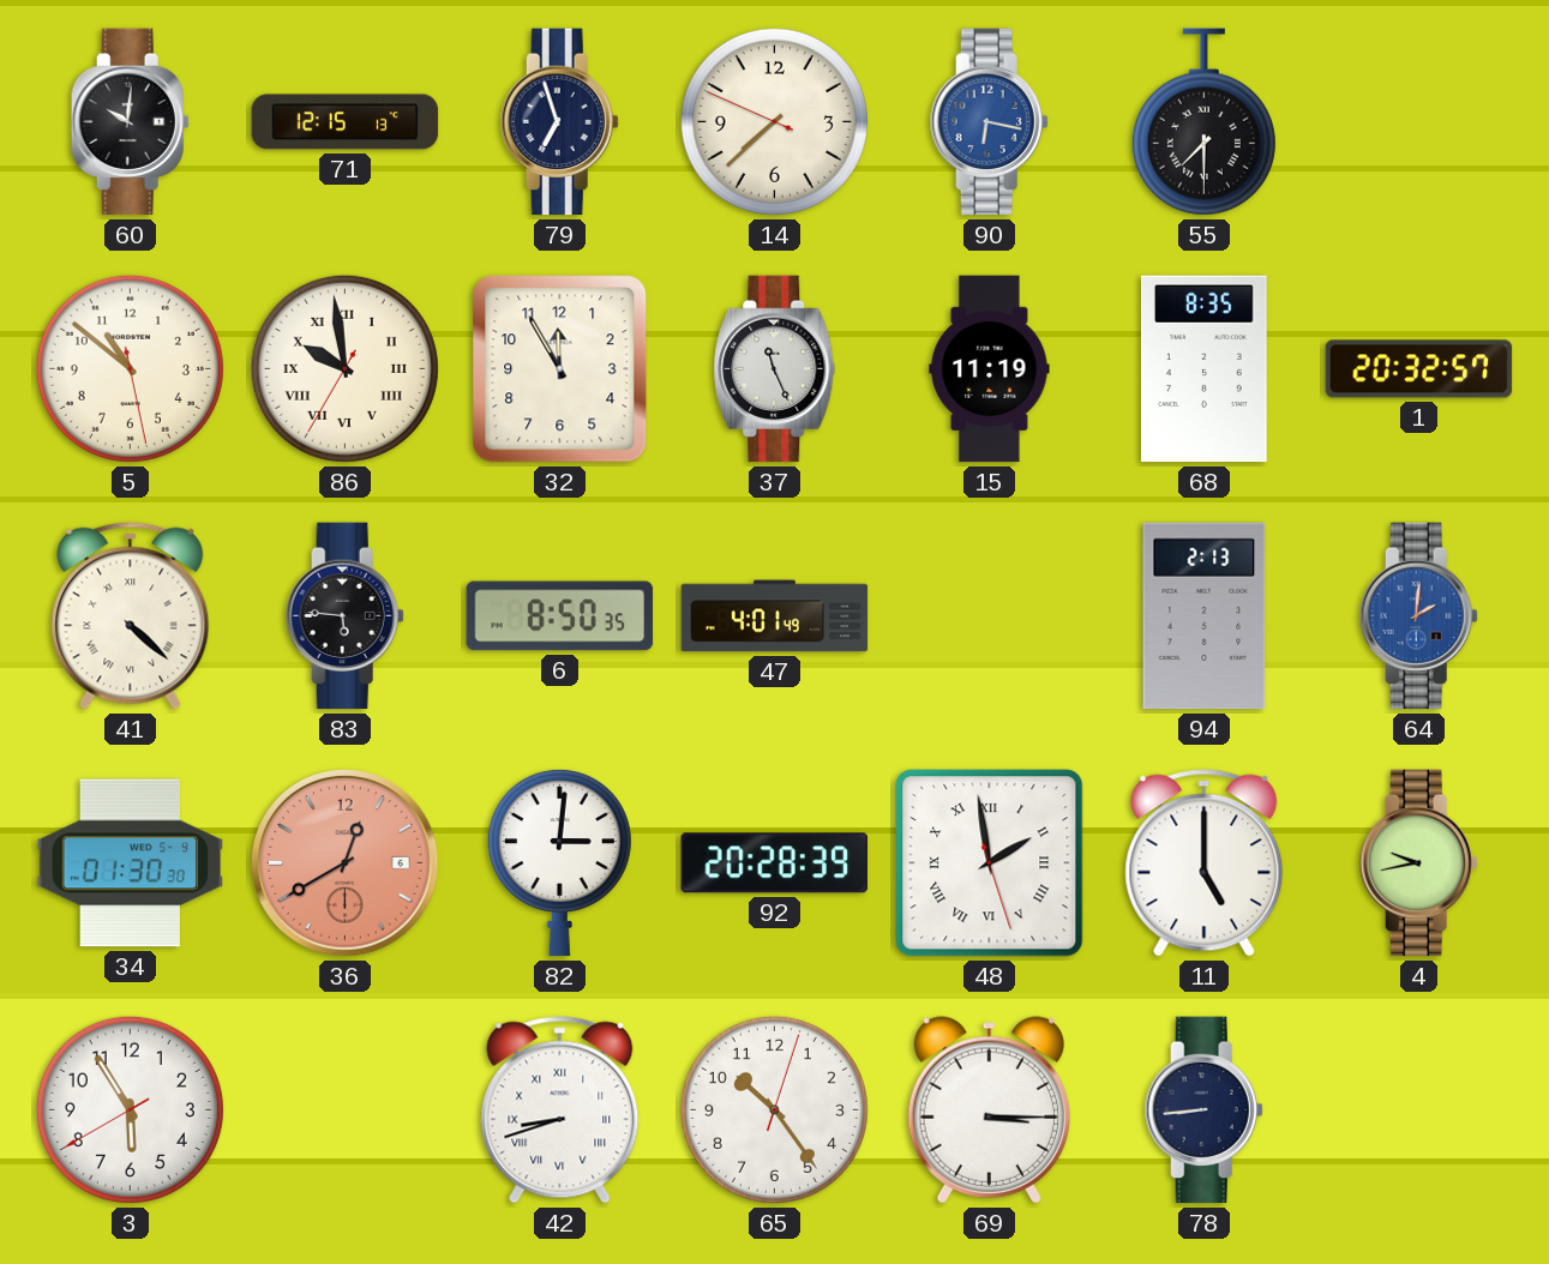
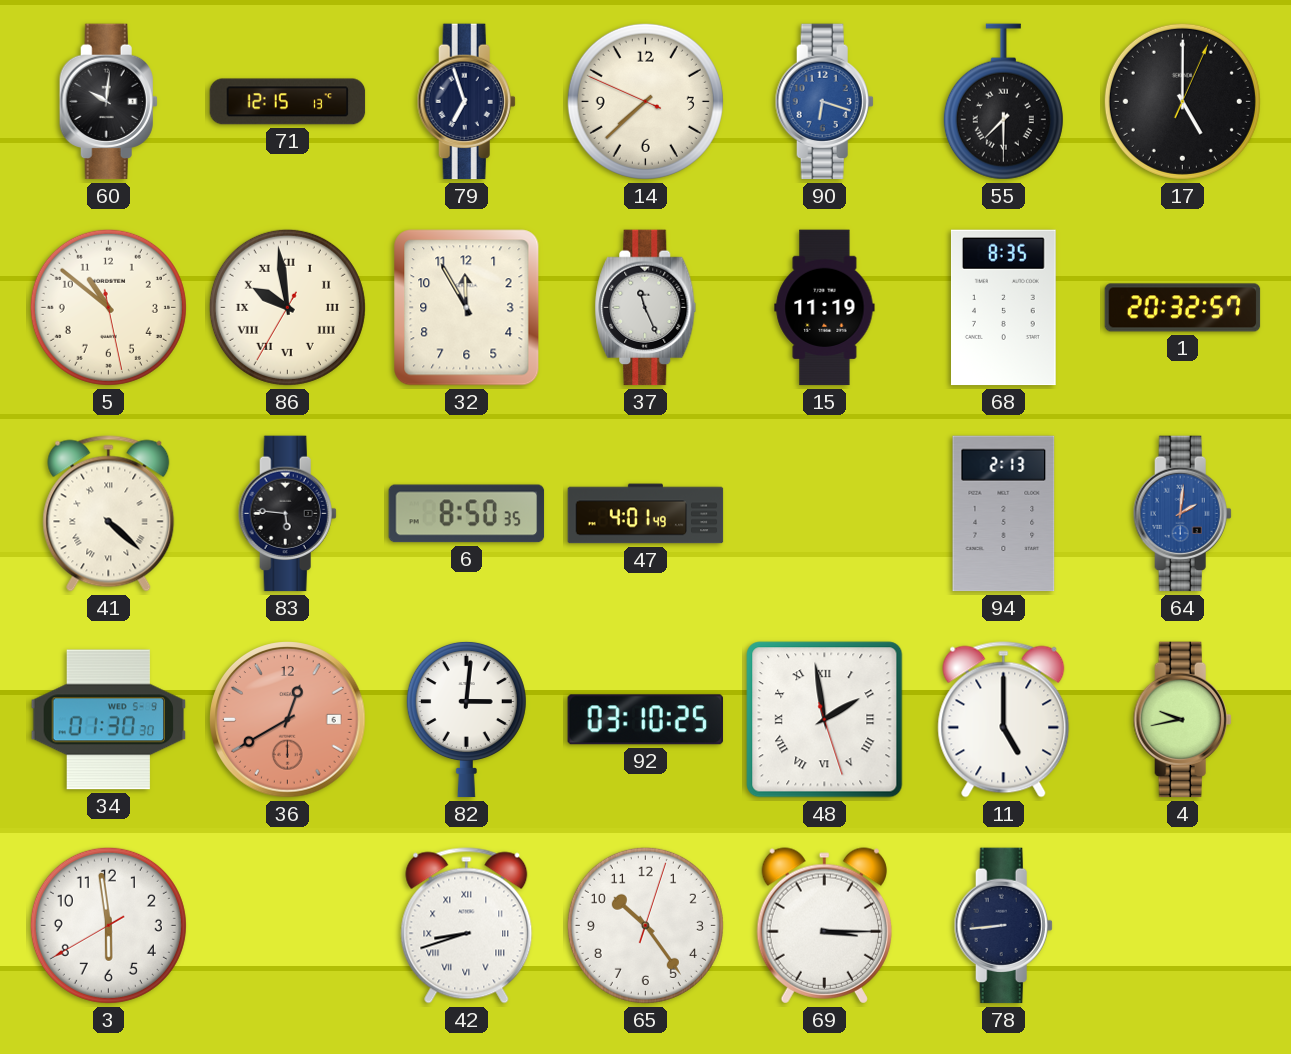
90: 6:17 -> 6:18 (824, 102)
17: none -> 5:00 (1182, 101)
92: 20:28 -> 03:10 (645, 720)
3: 5:54 -> 5:58 (108, 925)
